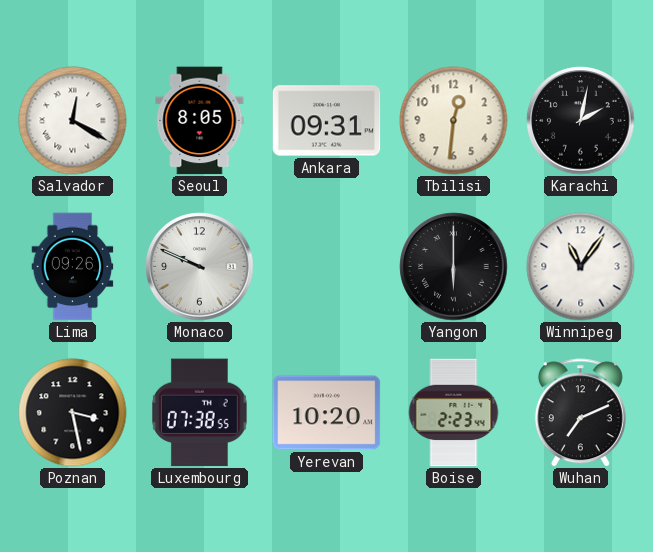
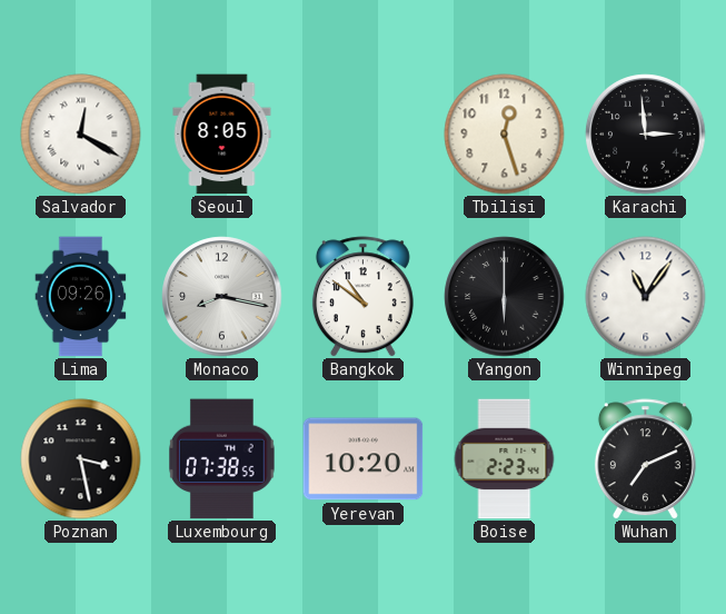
Ankara: 09:31 -> none (327, 121)
Tbilisi: 12:31 -> 12:27 (505, 135)
Karachi: 2:02 -> 2:59 (646, 135)
Monaco: 9:49 -> 8:17 (222, 297)
Bangkok: none -> 10:51 (362, 297)
